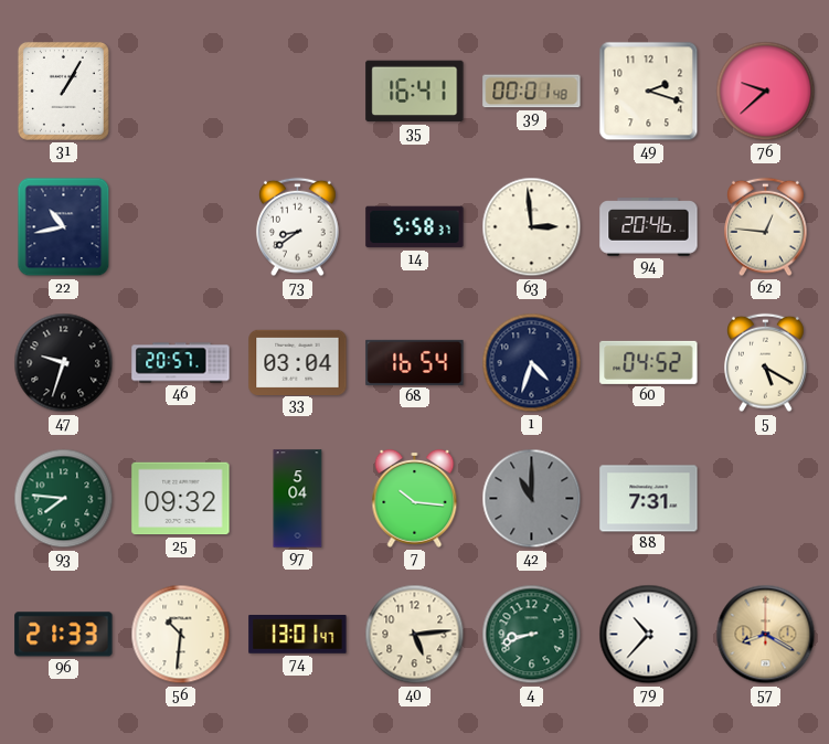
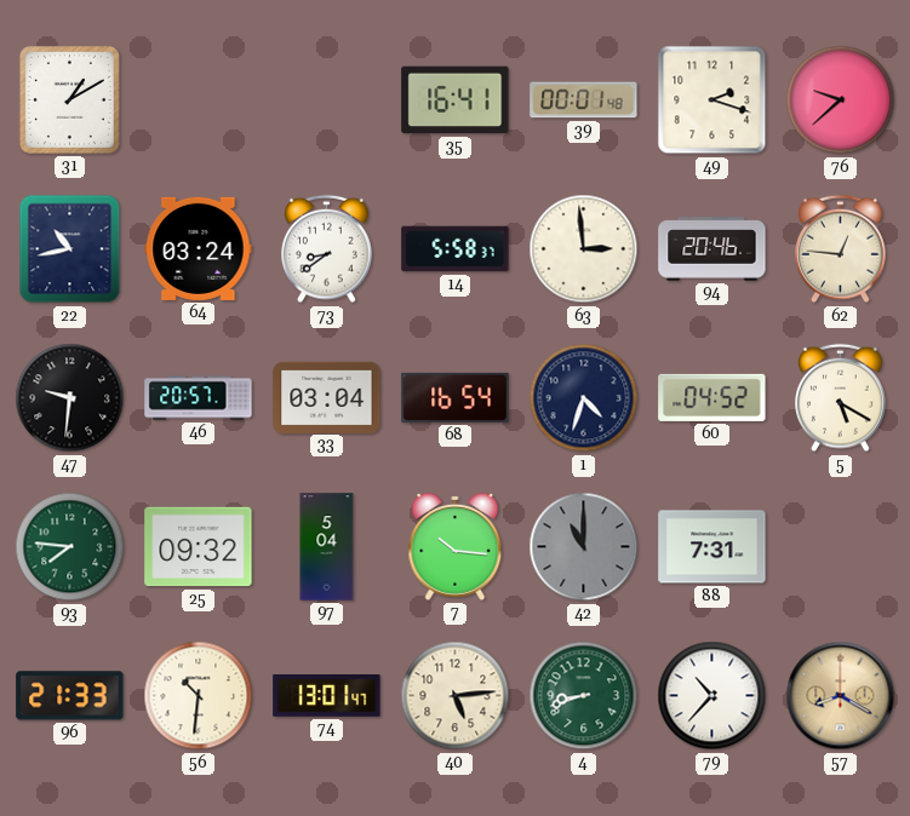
31: 1:05 -> 1:10 (69, 99)
64: none -> 03:24 (199, 248)
47: 9:33 -> 9:31 (70, 398)
